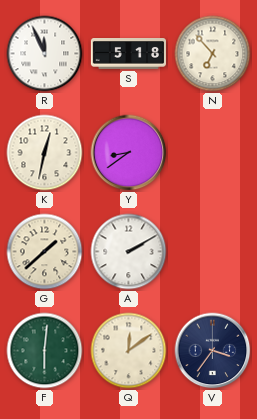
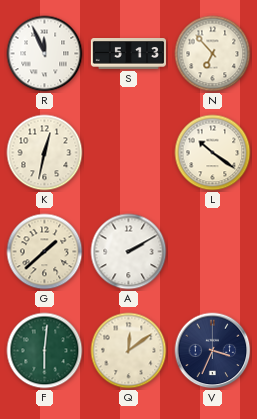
S: 5:18 -> 5:13 (128, 54)
Y: 8:39 -> none (129, 153)
L: none -> 10:21 (213, 153)
V: 3:36 -> 3:34 (213, 351)
